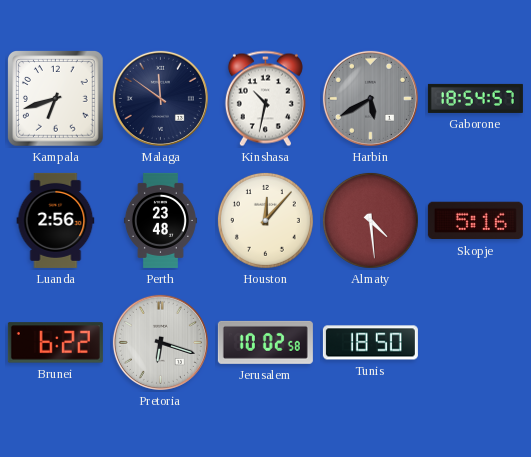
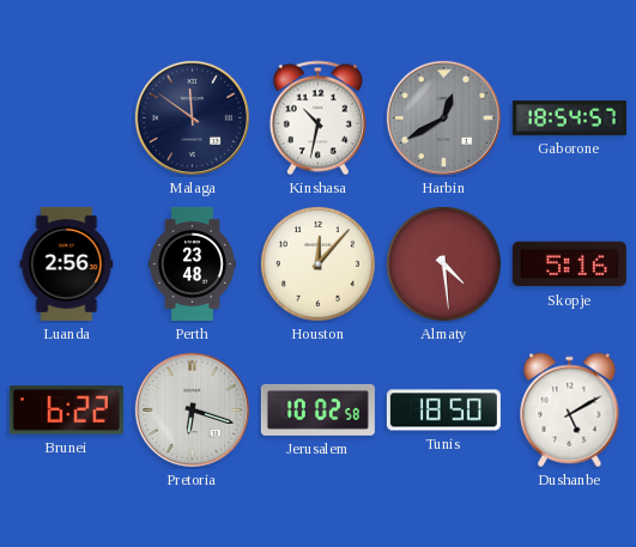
Kampala: 6:42 -> none (56, 99)
Harbin: 5:40 -> 12:40 (443, 117)
Dushanbe: none -> 5:10 (570, 411)
